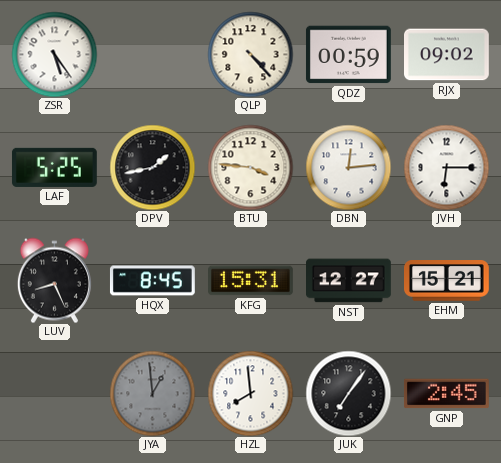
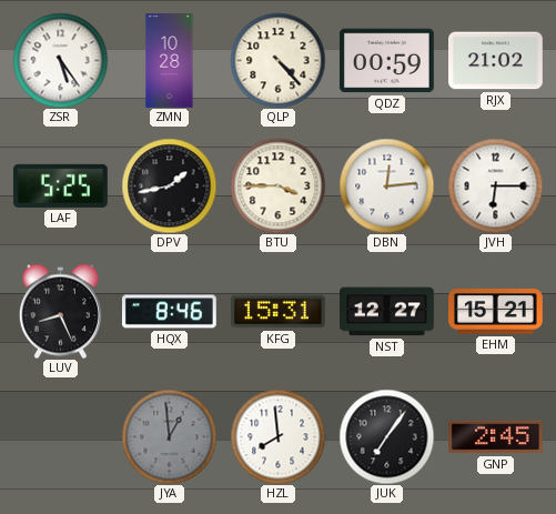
ZMN: none -> 10:28 (170, 61)
RJX: 09:02 -> 21:02 (496, 61)
BTU: 3:46 -> 3:45 (277, 185)
HQX: 8:45 -> 8:46 (169, 312)
